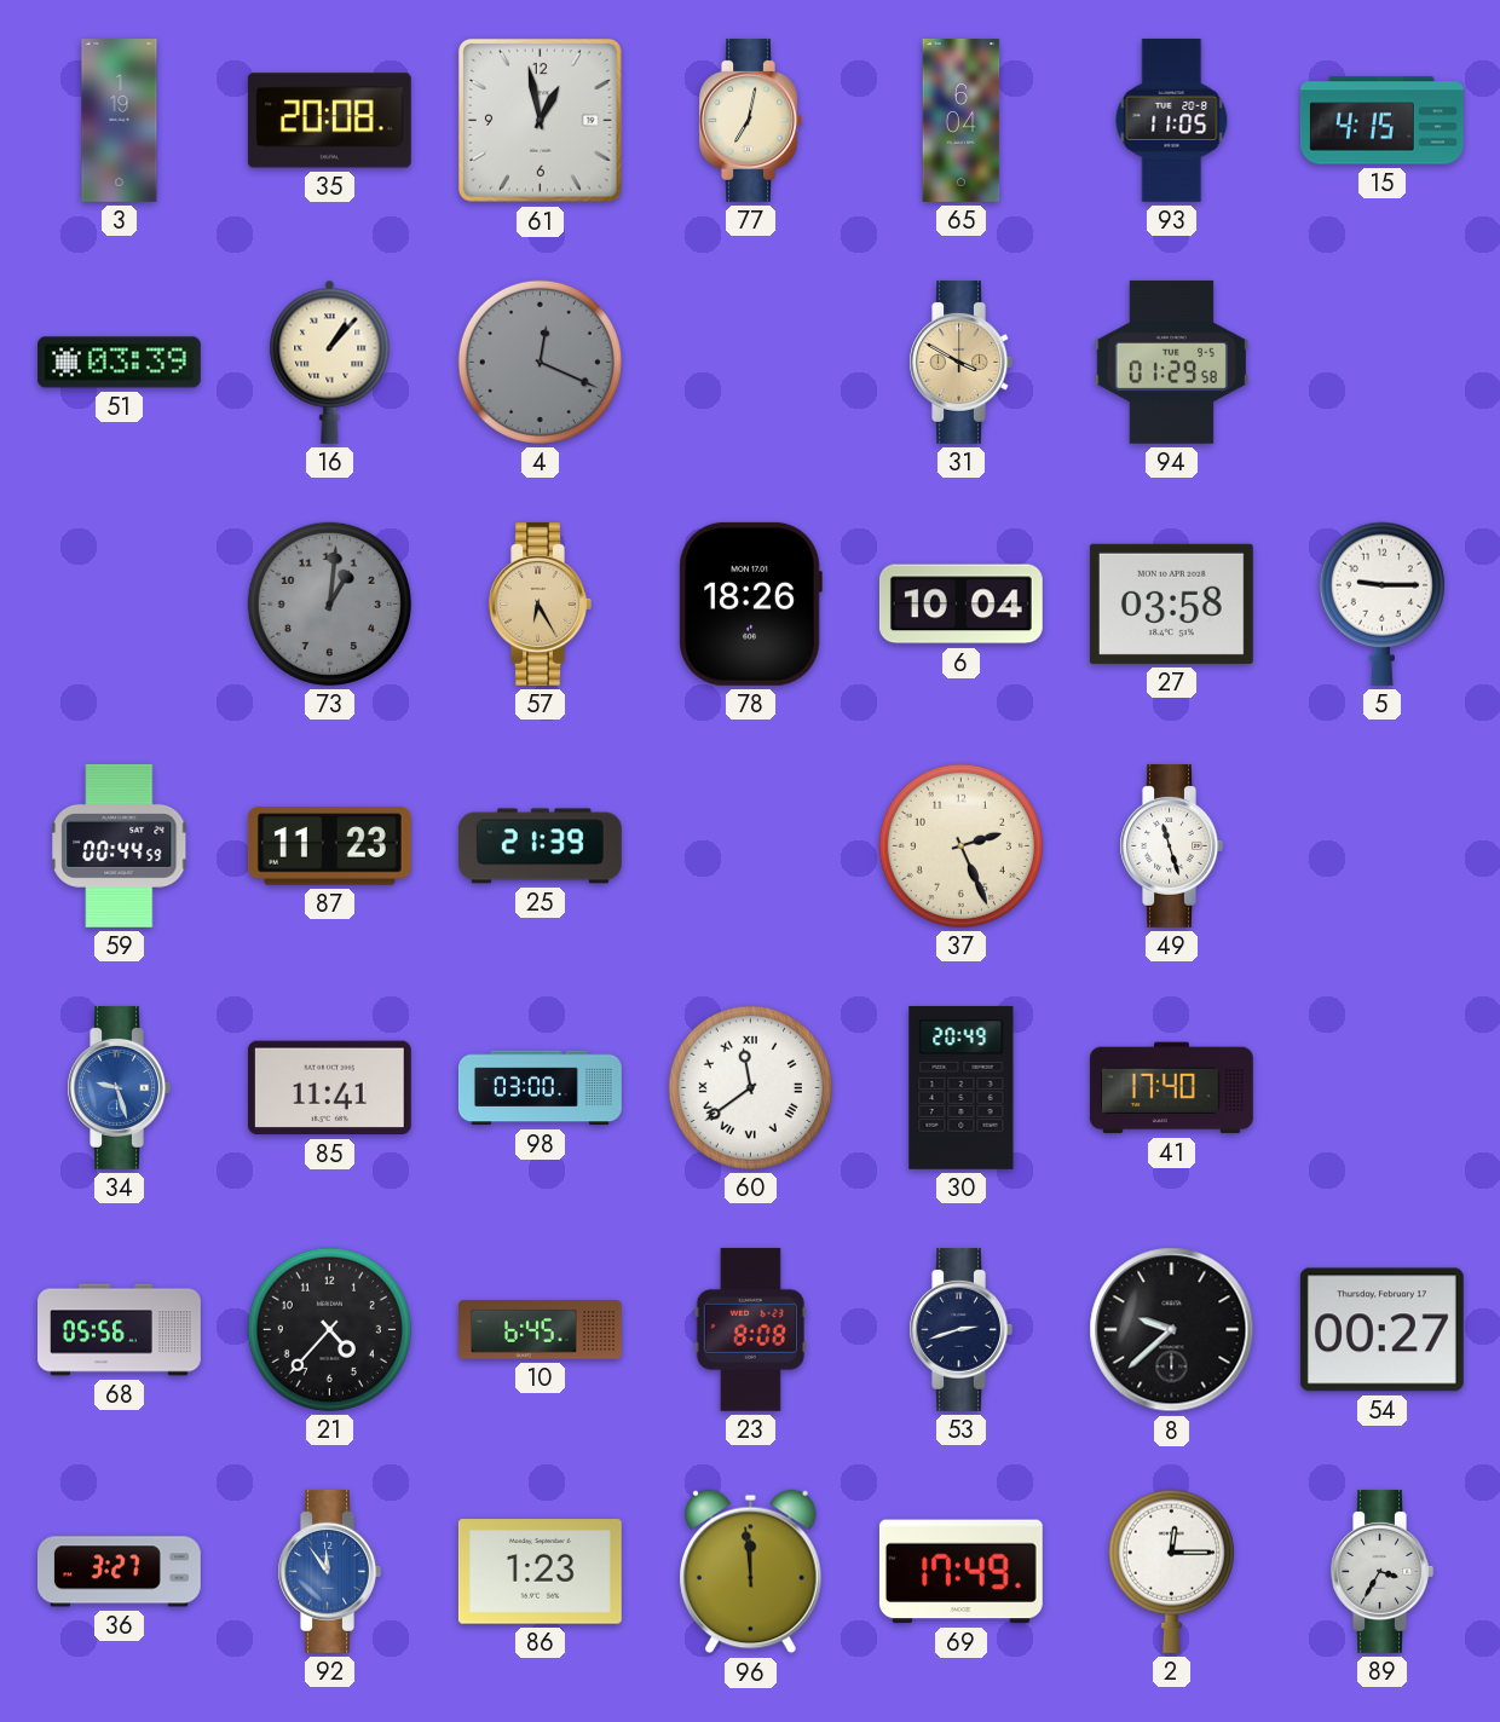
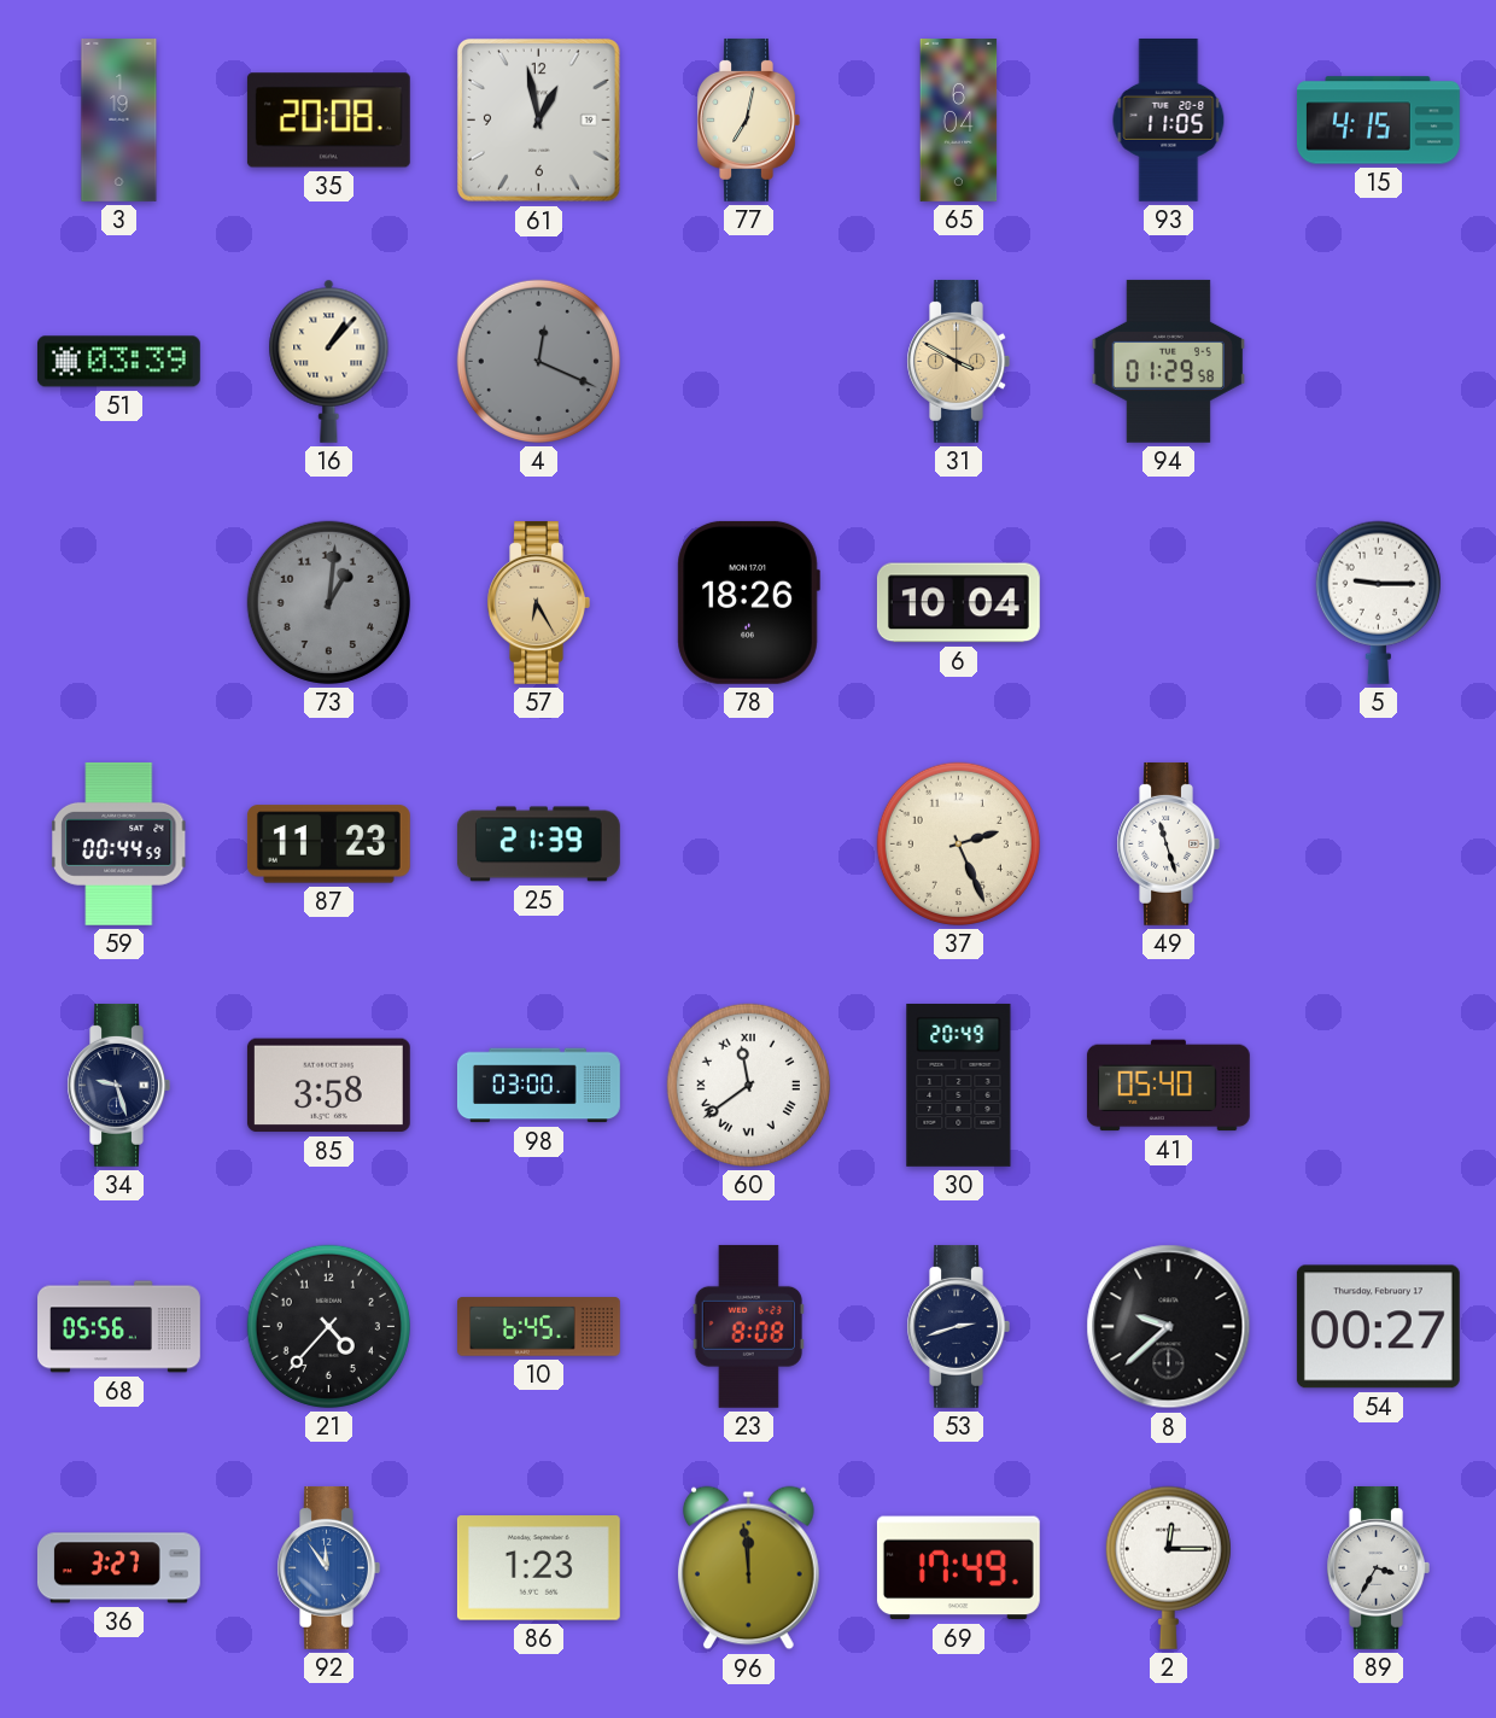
27: 03:58 -> none (1171, 603)
34 dial: blue -> navy (118, 1085)
85: 11:41 -> 3:58 (328, 1086)
41: 17:40 -> 05:40 (1168, 1086)
